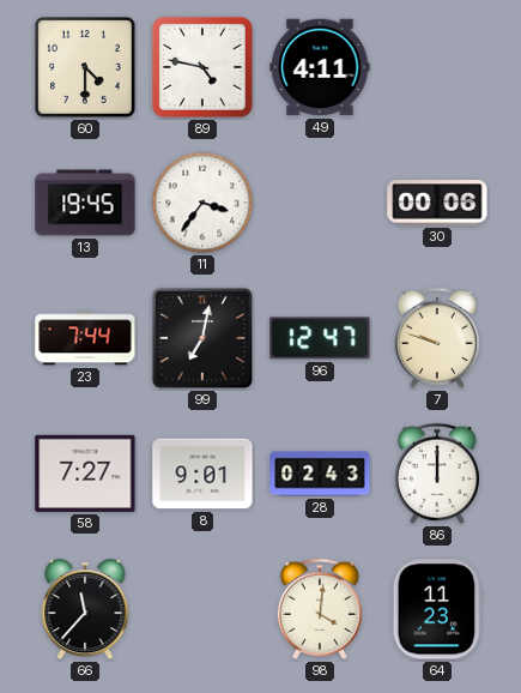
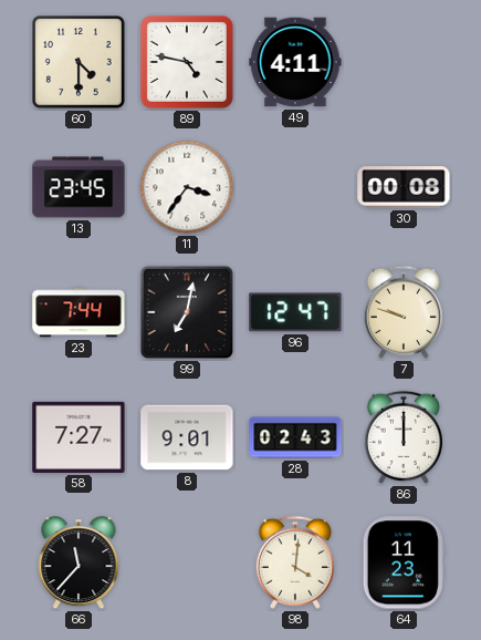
13: 19:45 -> 23:45 (79, 187)
30: 00:06 -> 00:08 (404, 187)
